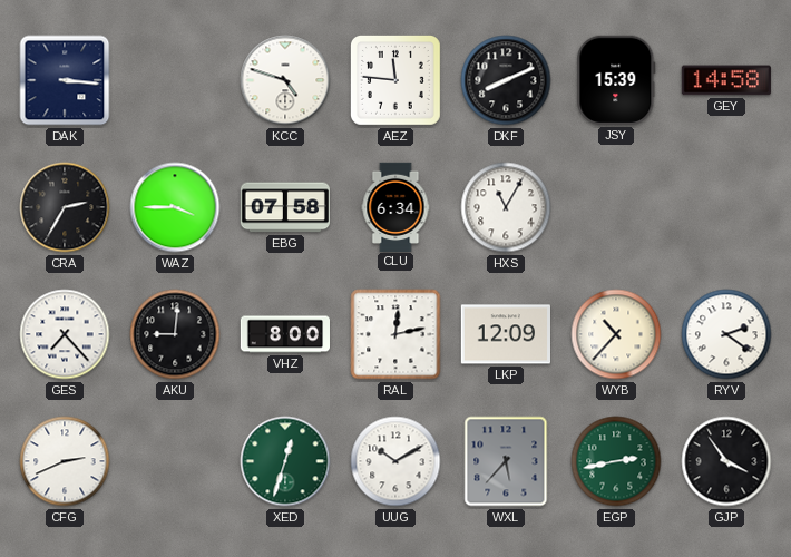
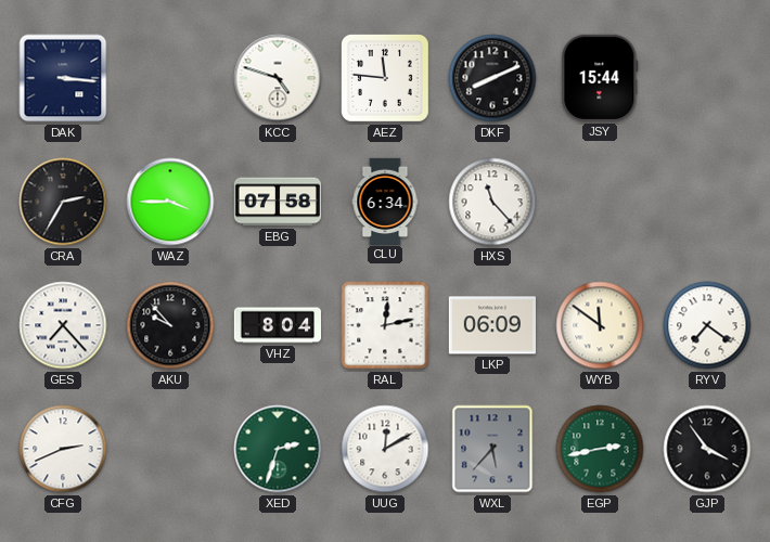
JSY: 15:39 -> 15:44 (600, 78)
GEY: 14:58 -> none (726, 80)
HXS: 11:05 -> 11:23 (492, 202)
AKU: 9:01 -> 9:53 (170, 325)
VHZ: 8:00 -> 8:04 (277, 325)
LKP: 12:09 -> 06:09 (491, 325)
WYB: 10:37 -> 11:51 (600, 325)
RYV: 2:21 -> 7:21 (707, 325)
XED: 12:33 -> 2:33 (278, 449)
UUG: 10:10 -> 12:10 (385, 449)
